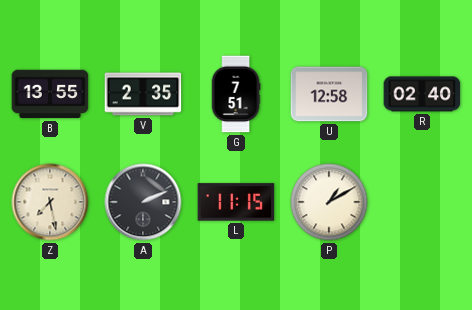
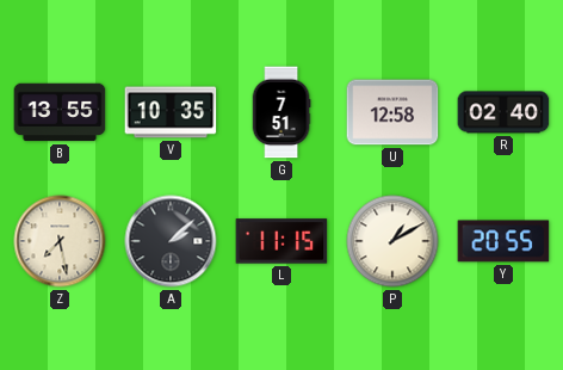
V: 2:35 -> 10:35 (171, 112)
A: 2:11 -> 2:08 (171, 241)
Y: none -> 20:55 (503, 241)
